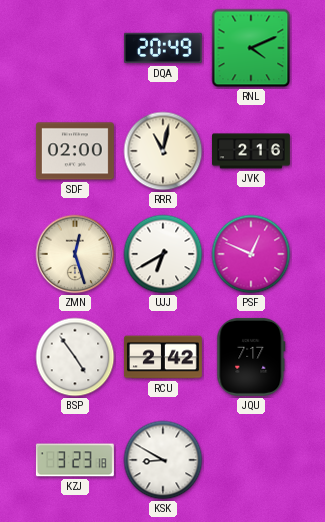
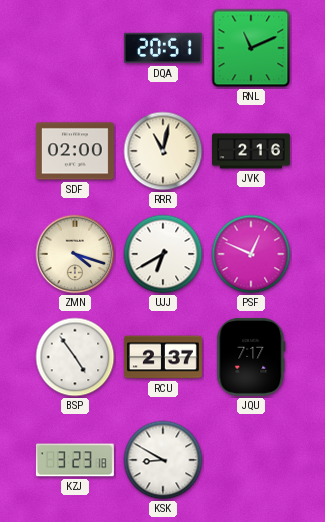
DQA: 20:49 -> 20:51 (163, 48)
RNL: 4:11 -> 11:11 (251, 48)
ZMN: 12:27 -> 4:18 (75, 254)
RCU: 2:42 -> 2:37 (163, 357)
